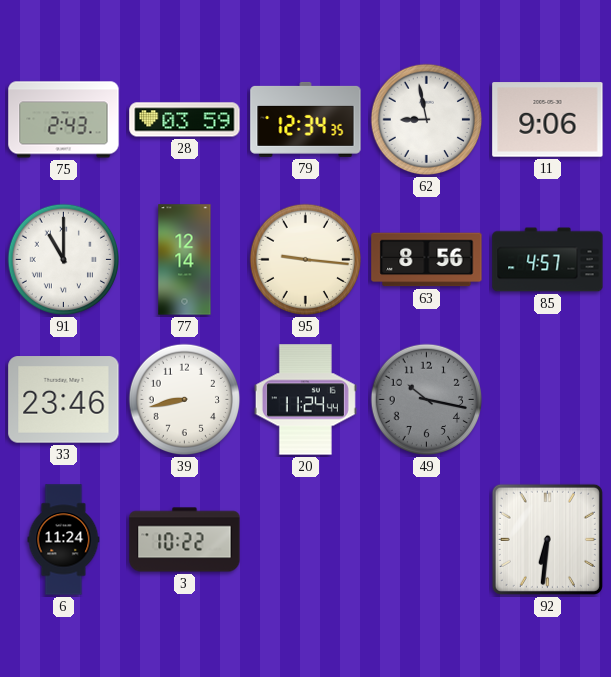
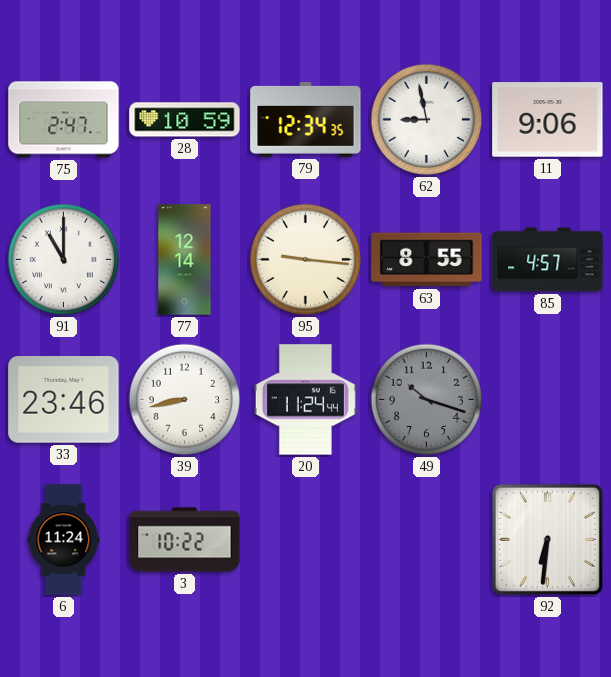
75: 2:43 -> 2:47 (64, 120)
28: 03:59 -> 10:59 (185, 120)
63: 8:56 -> 8:55 (427, 260)
49: 10:17 -> 10:18 (427, 400)
